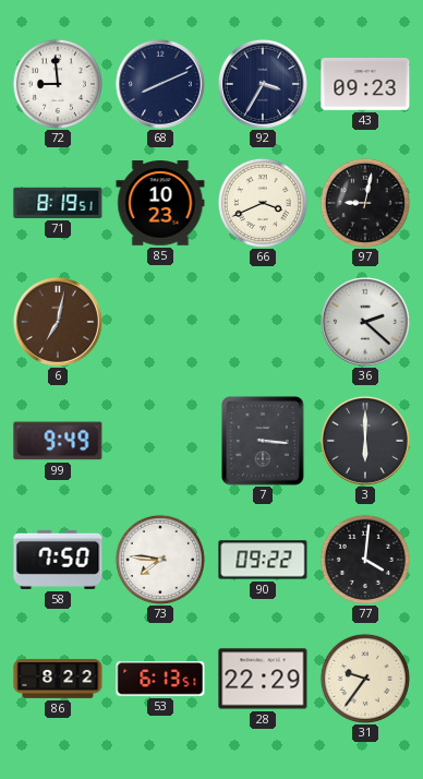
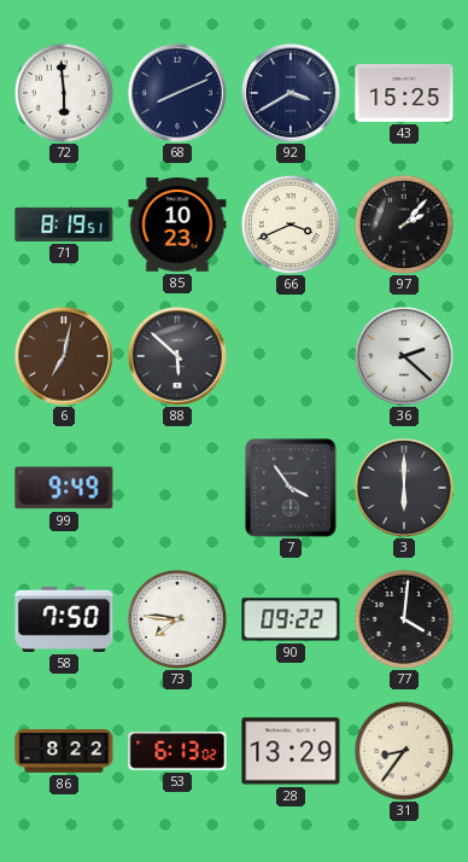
72: 8:59 -> 5:59 (64, 93)
92: 3:35 -> 3:40 (291, 93)
43: 09:23 -> 15:25 (404, 93)
97: 9:02 -> 2:07 (404, 225)
88: none -> 5:52 (177, 356)
7: 3:16 -> 3:54 (292, 488)
53: 6:13:51 -> 6:13:02 (177, 752)
28: 22:29 -> 13:29 (291, 751)
31: 9:36 -> 8:36 (404, 751)
